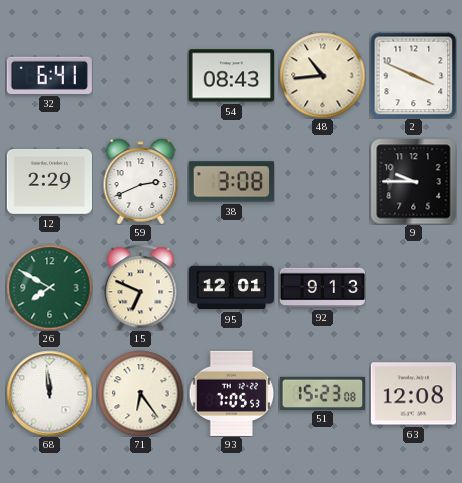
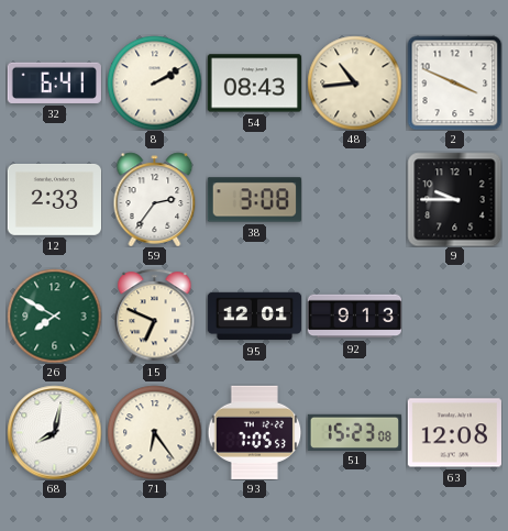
8: none -> 2:10 (154, 82)
12: 2:29 -> 2:33 (54, 199)
59: 2:41 -> 2:36 (155, 199)
68: 11:59 -> 8:02 (54, 432)
